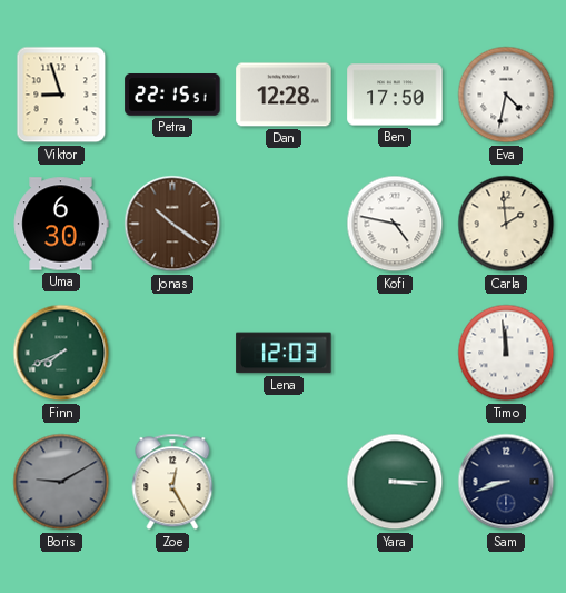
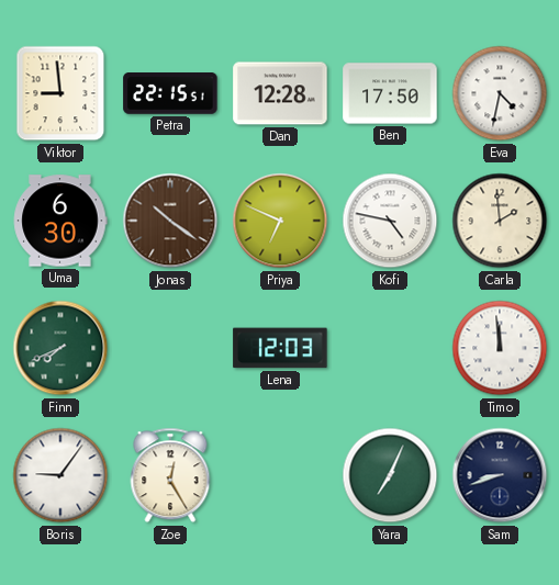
Viktor: 8:57 -> 8:59 (60, 93)
Priya: none -> 6:49 (280, 221)
Boris: 9:10 -> 9:06 (60, 475)
Boris dial: grey -> white (60, 475)
Yara: 3:15 -> 7:04 (390, 475)
